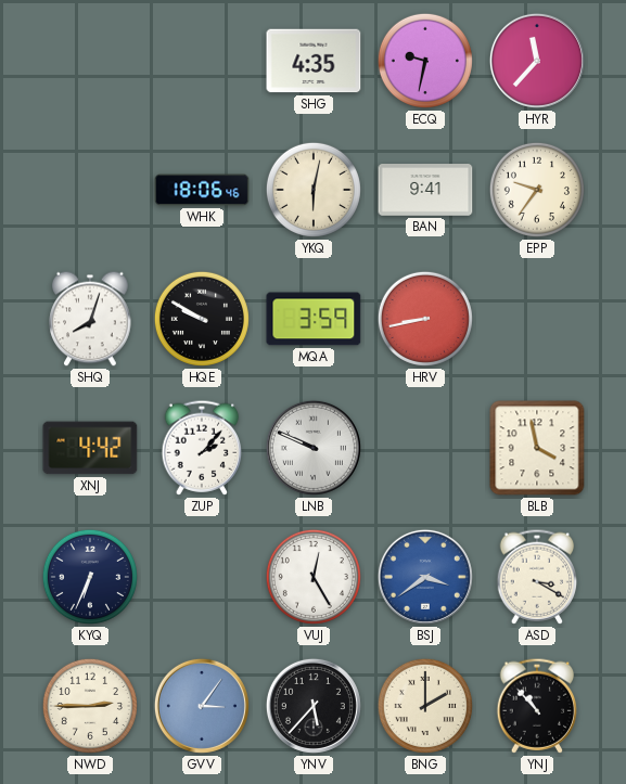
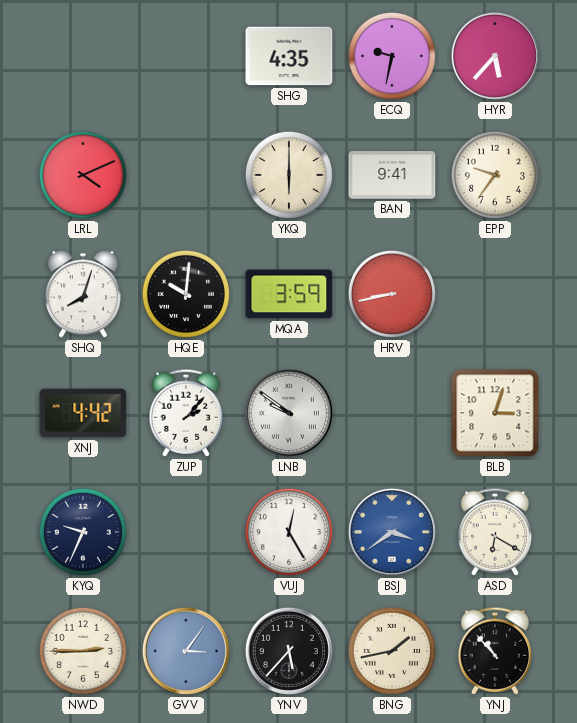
HYR: 11:37 -> 5:37 (495, 56)
LRL: none -> 4:11 (83, 175)
WHK: 18:06 -> none (202, 190)
YKQ: 6:02 -> 6:00 (289, 175)
HQE: 9:50 -> 10:01 (186, 294)
LNB: 9:49 -> 9:51 (289, 413)
BLB: 3:58 -> 3:03 (495, 413)
KYQ: 6:34 -> 9:34 (83, 532)
ASD: 3:20 -> 6:20 (495, 532)
BNG: 2:00 -> 1:43 (392, 651)
